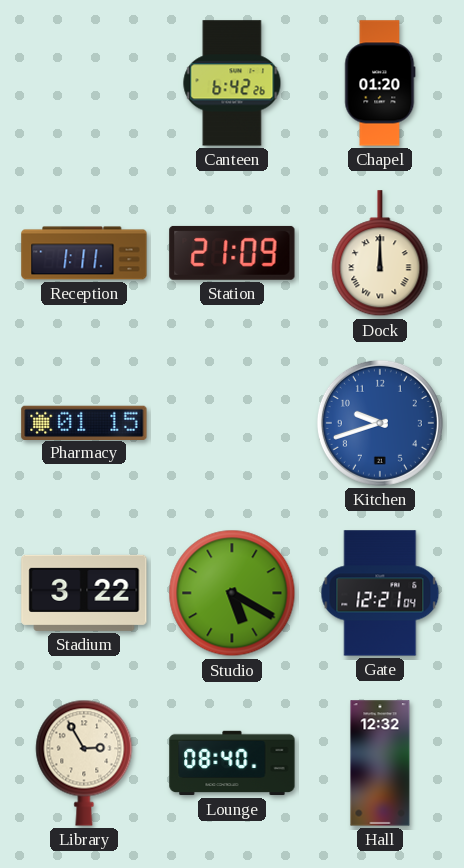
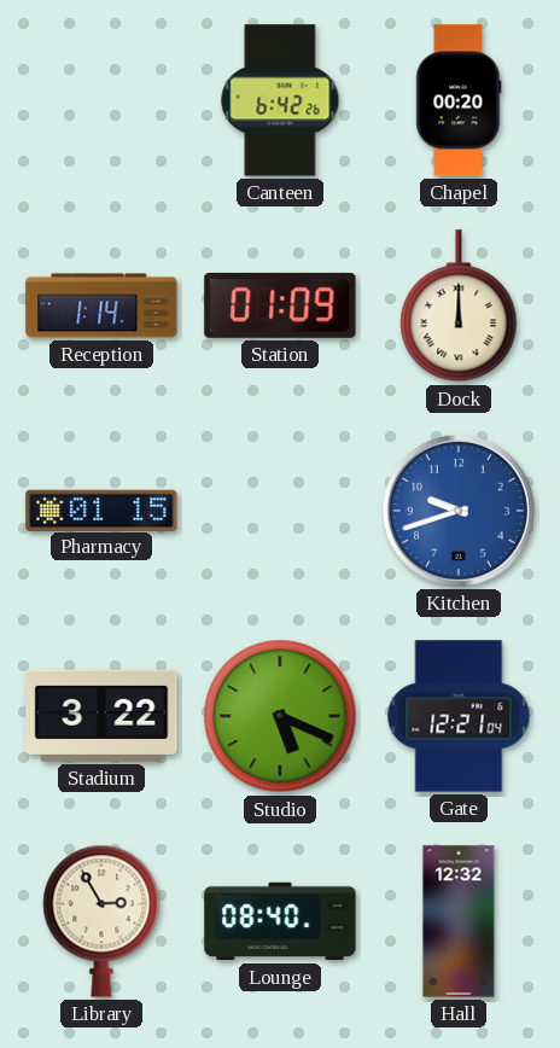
Chapel: 01:20 -> 00:20 (459, 100)
Reception: 1:11 -> 1:14 (101, 305)
Station: 21:09 -> 01:09 (280, 305)
Studio: 5:20 -> 5:19 (280, 716)
